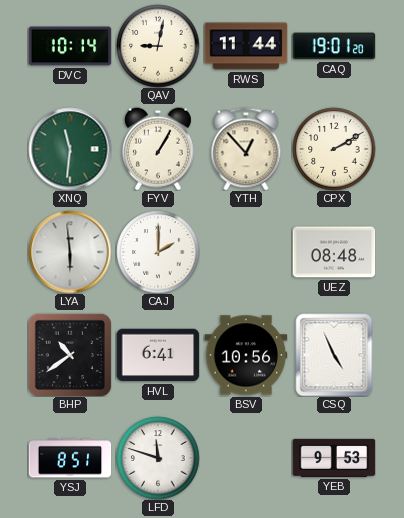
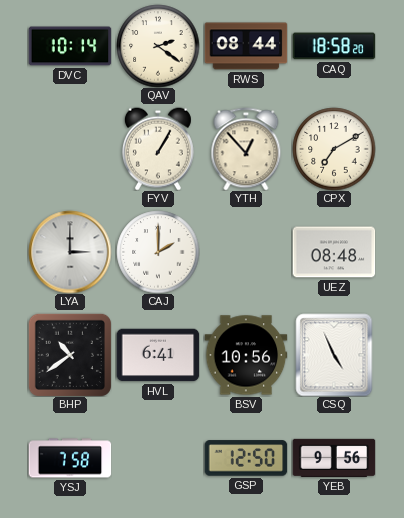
QAV: 9:02 -> 2:21 (158, 46)
RWS: 11:44 -> 08:44 (246, 46)
CAQ: 19:01 -> 18:58 (334, 46)
XNQ: 11:31 -> none (70, 149)
CPX: 2:10 -> 7:10 (334, 149)
LYA: 5:59 -> 3:00 (70, 252)
YSJ: 8:51 -> 7:58 (70, 458)
LFD: 11:48 -> none (158, 458)
GSP: none -> 12:50 (246, 458)
YEB: 9:53 -> 9:56 (334, 458)
